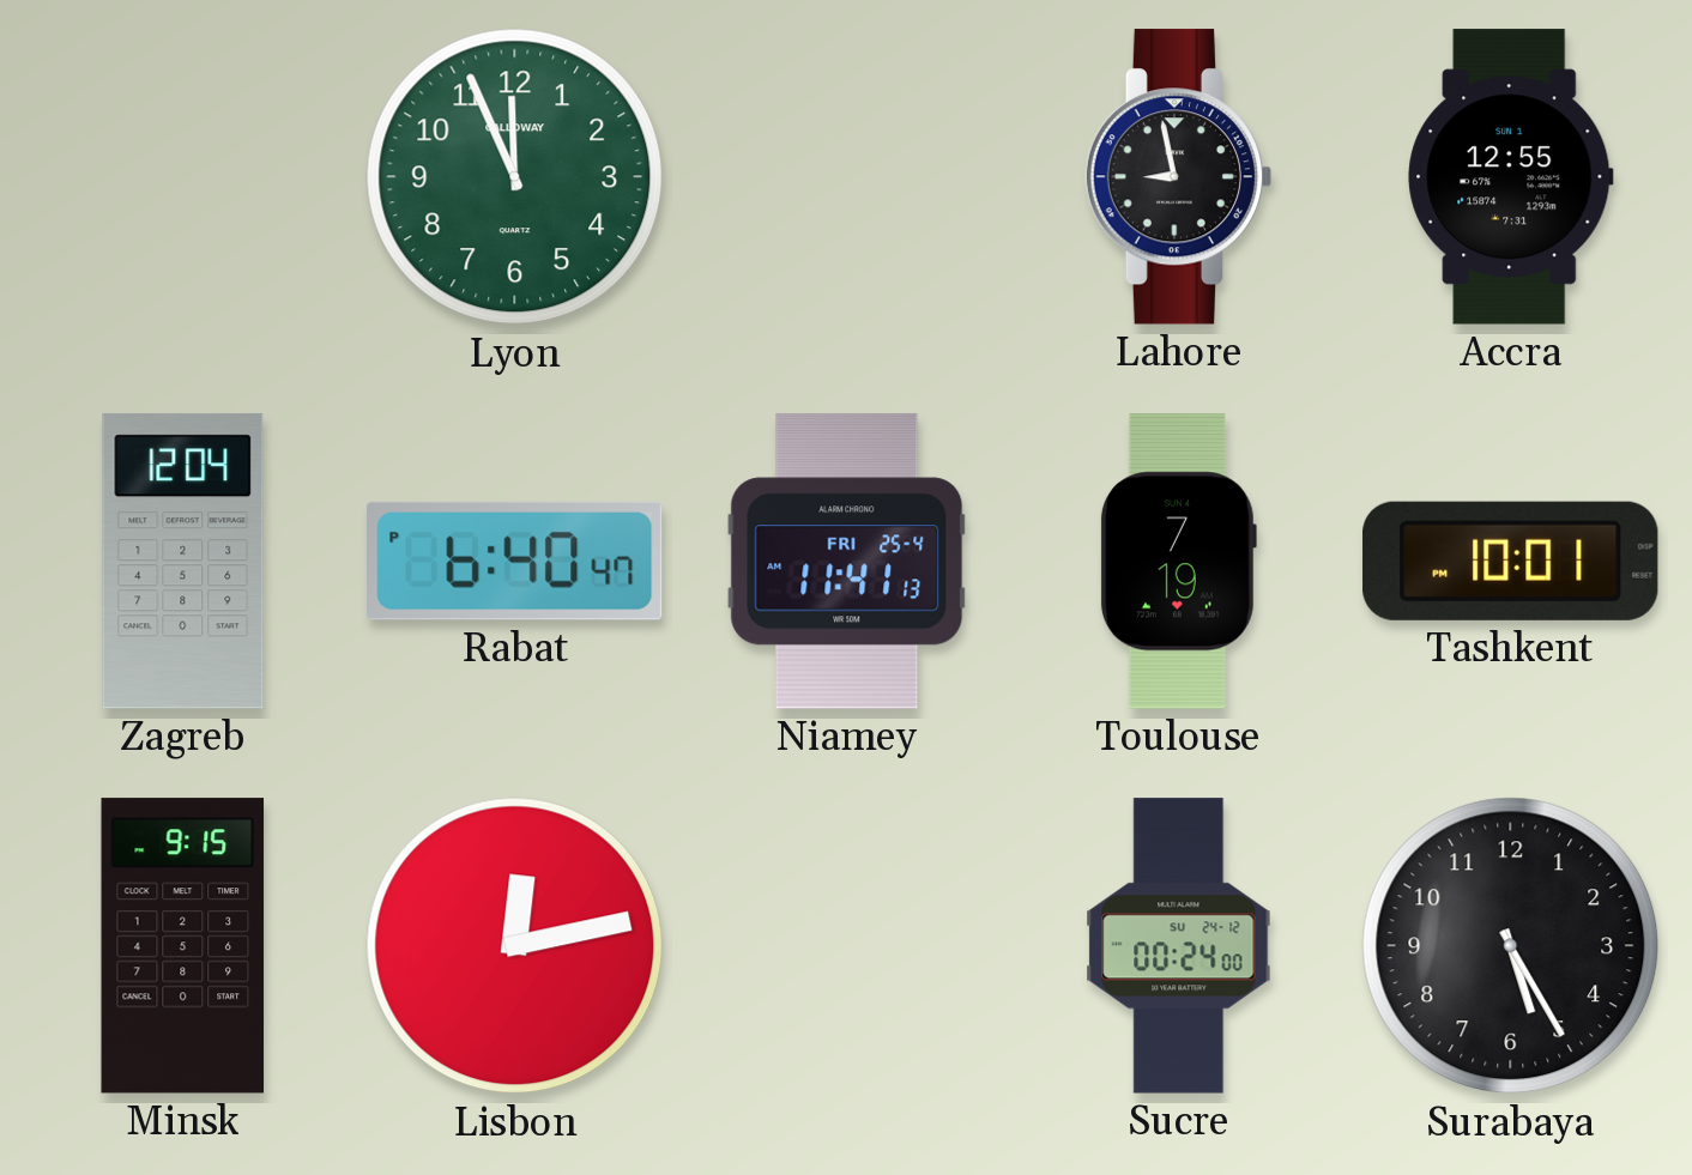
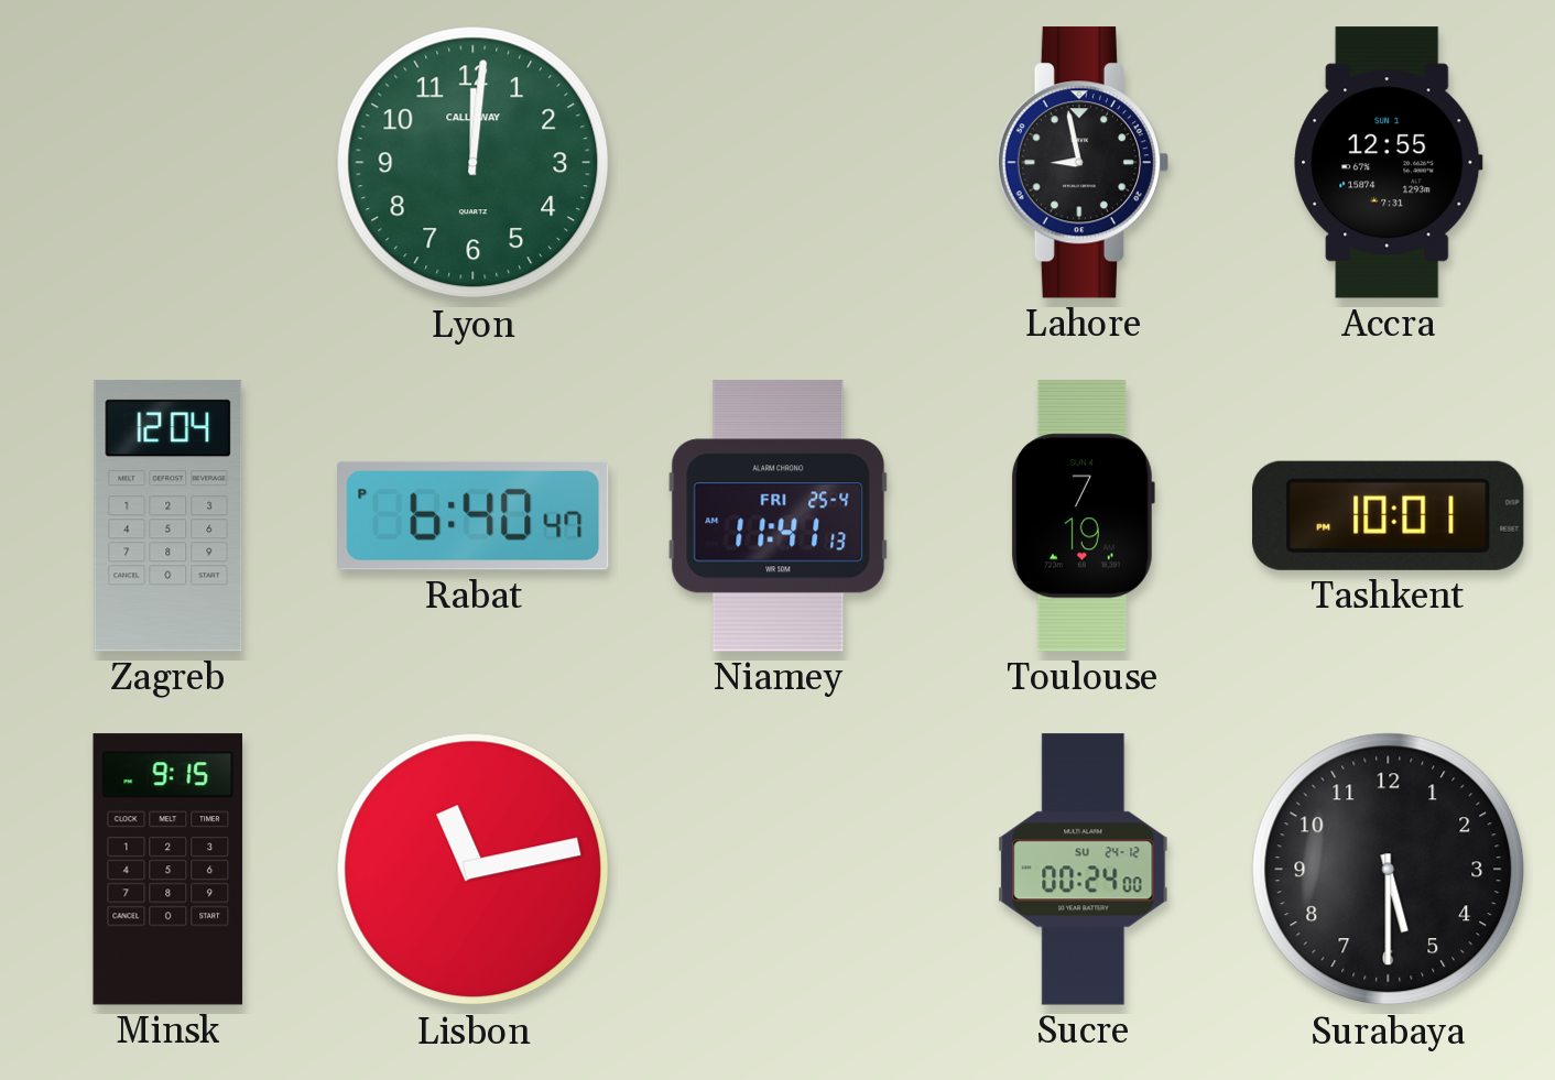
Lyon: 11:56 -> 12:01 (474, 163)
Lisbon: 12:13 -> 11:13 (474, 870)
Surabaya: 5:25 -> 5:30 (1389, 870)
